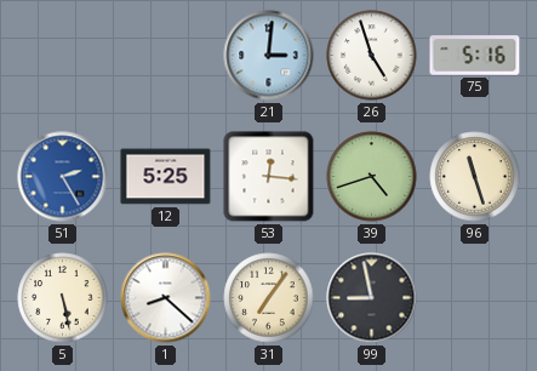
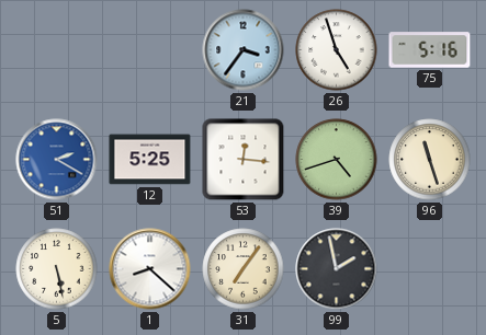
21: 3:01 -> 3:36 (244, 50)
51: 2:25 -> 2:20 (57, 160)
99: 8:58 -> 1:58 (337, 269)
